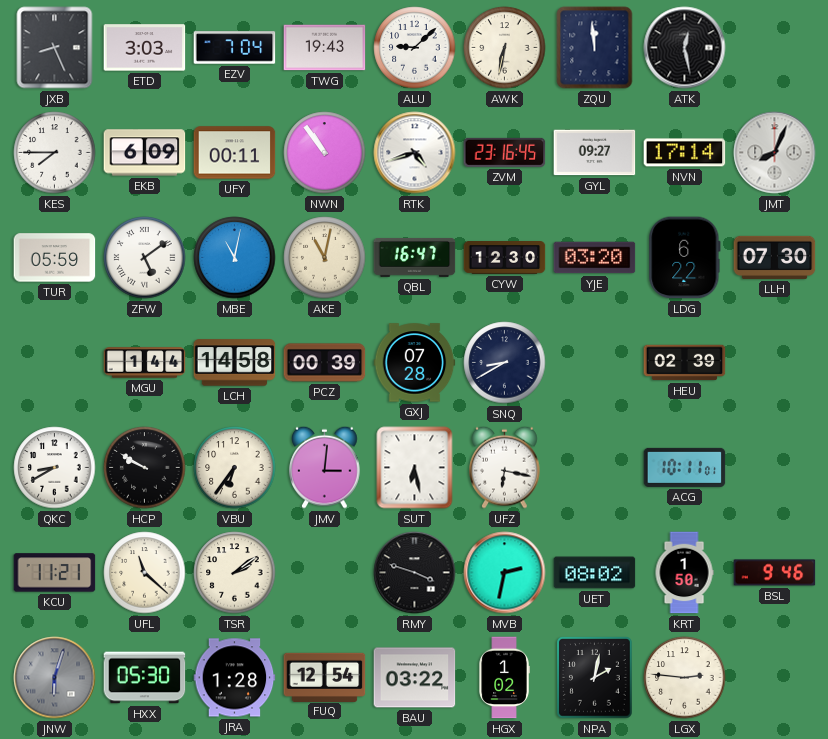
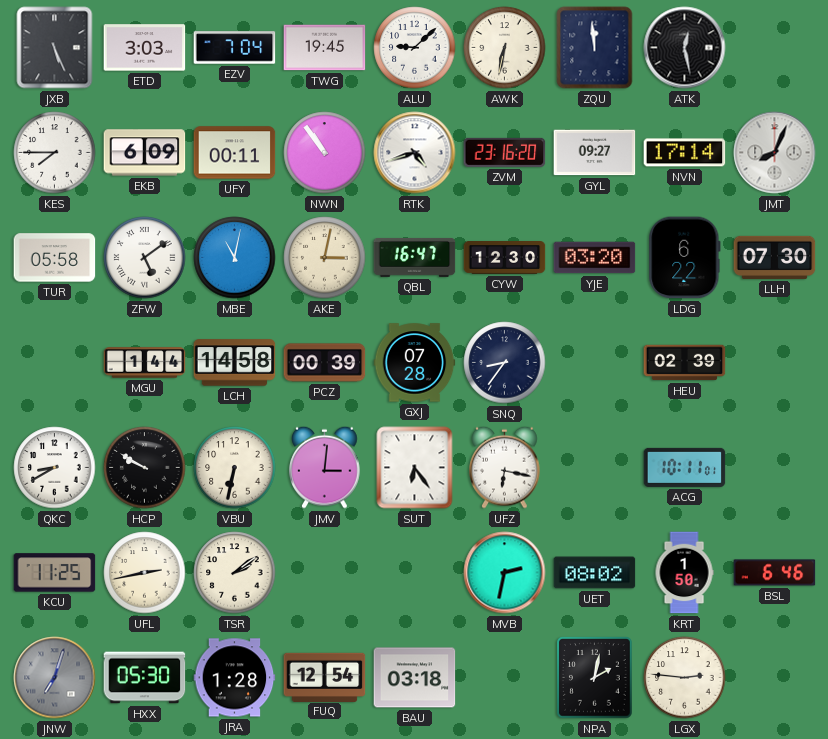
JXB: 8:26 -> 5:26 (55, 48)
TWG: 19:43 -> 19:45 (325, 48)
ZVM: 23:16:45 -> 23:16:20 (505, 152)
TUR: 05:59 -> 05:58 (55, 258)
AKE: 11:02 -> 3:02 (325, 258)
SNQ: 8:40 -> 8:36 (505, 363)
VBU: 6:36 -> 6:32 (235, 468)
SUT: 6:28 -> 6:24 (415, 468)
KCU: 11:21 -> 11:25 (55, 573)
UFL: 11:22 -> 2:43 (145, 573)
RMY: 3:48 -> none (415, 573)
BSL: 9:46 -> 6:46 (775, 573)
JNW: 6:03 -> 7:03 (55, 678)
BAU: 03:22 -> 03:18 (415, 678)
HGX: 1:02 -> none (504, 678)
